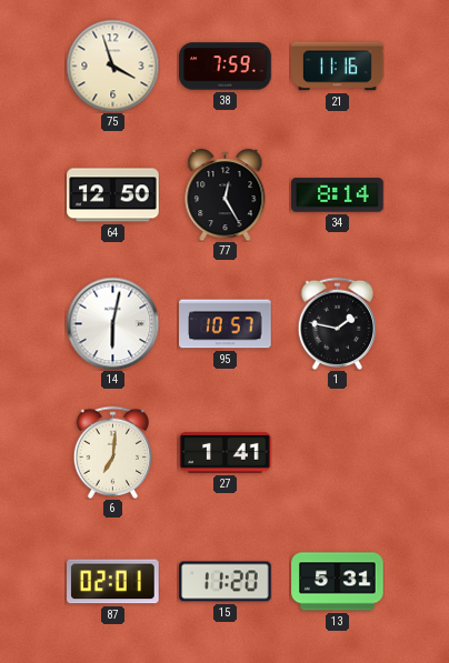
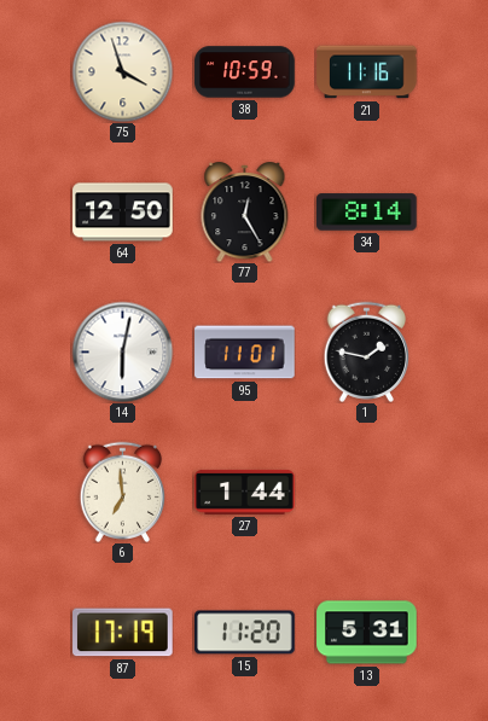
38: 7:59 -> 10:59 (245, 72)
95: 10:57 -> 11:01 (245, 353)
6: 7:01 -> 6:59 (122, 492)
27: 1:41 -> 1:44 (245, 492)
87: 02:01 -> 17:19 (123, 633)
